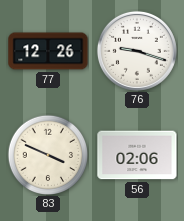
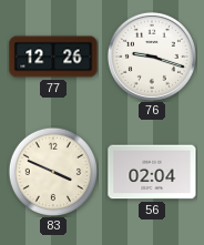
56: 02:06 -> 02:04 (152, 172)
